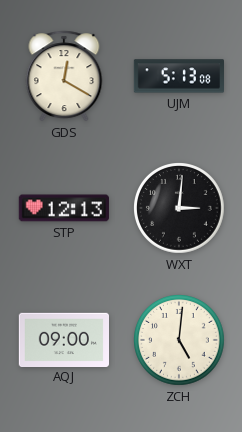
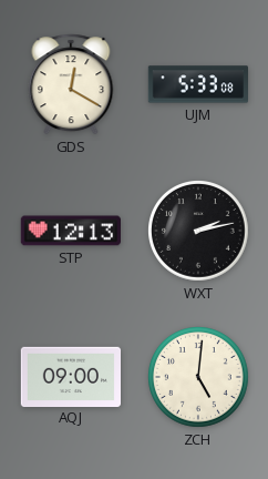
UJM: 5:13 -> 5:33 (197, 84)
WXT: 3:01 -> 2:13 (199, 232)
